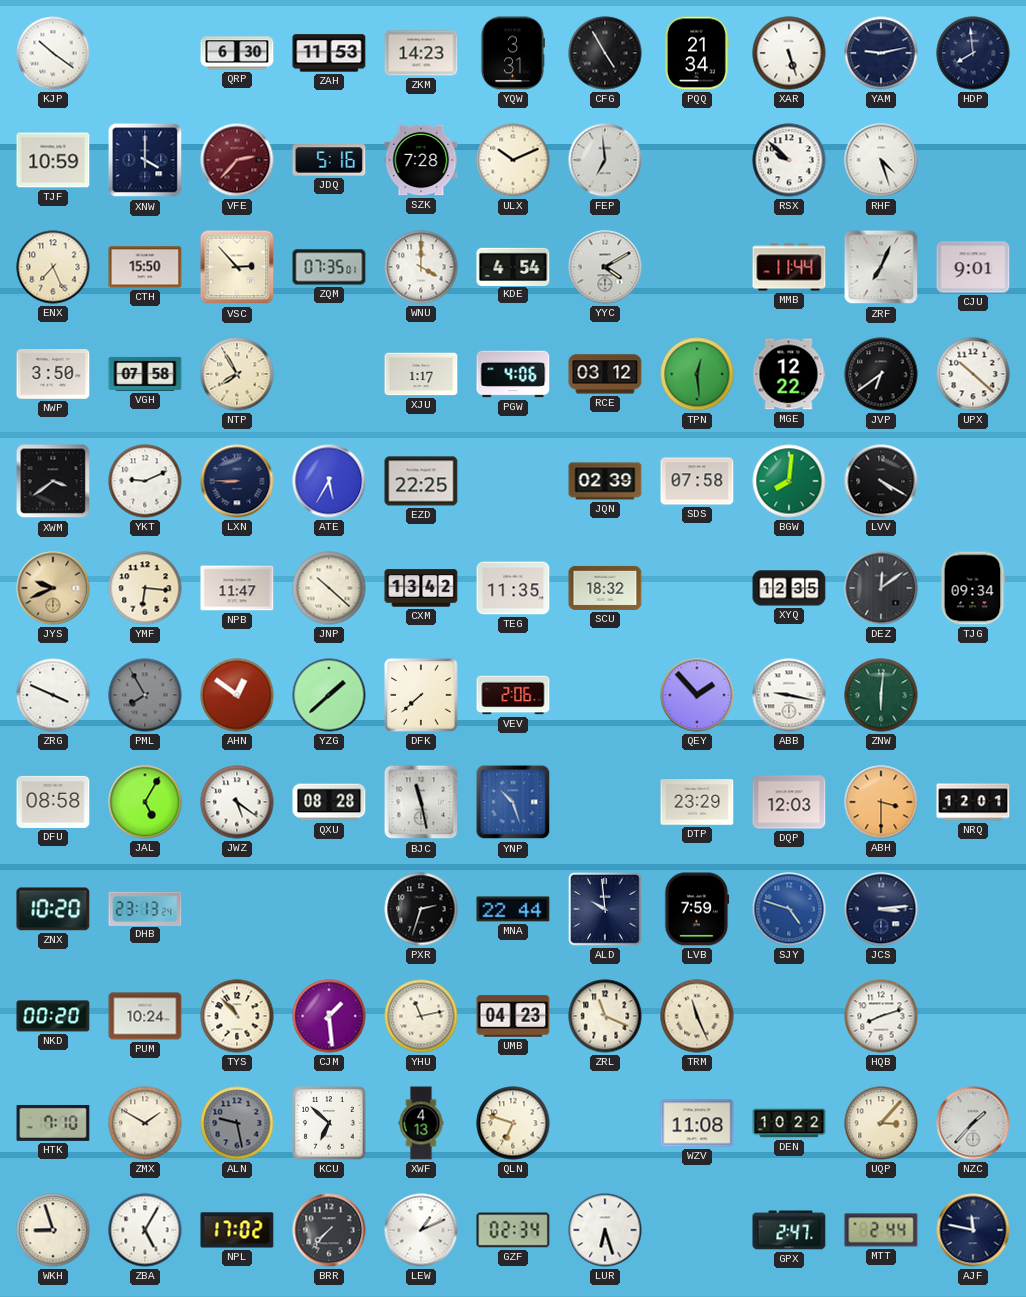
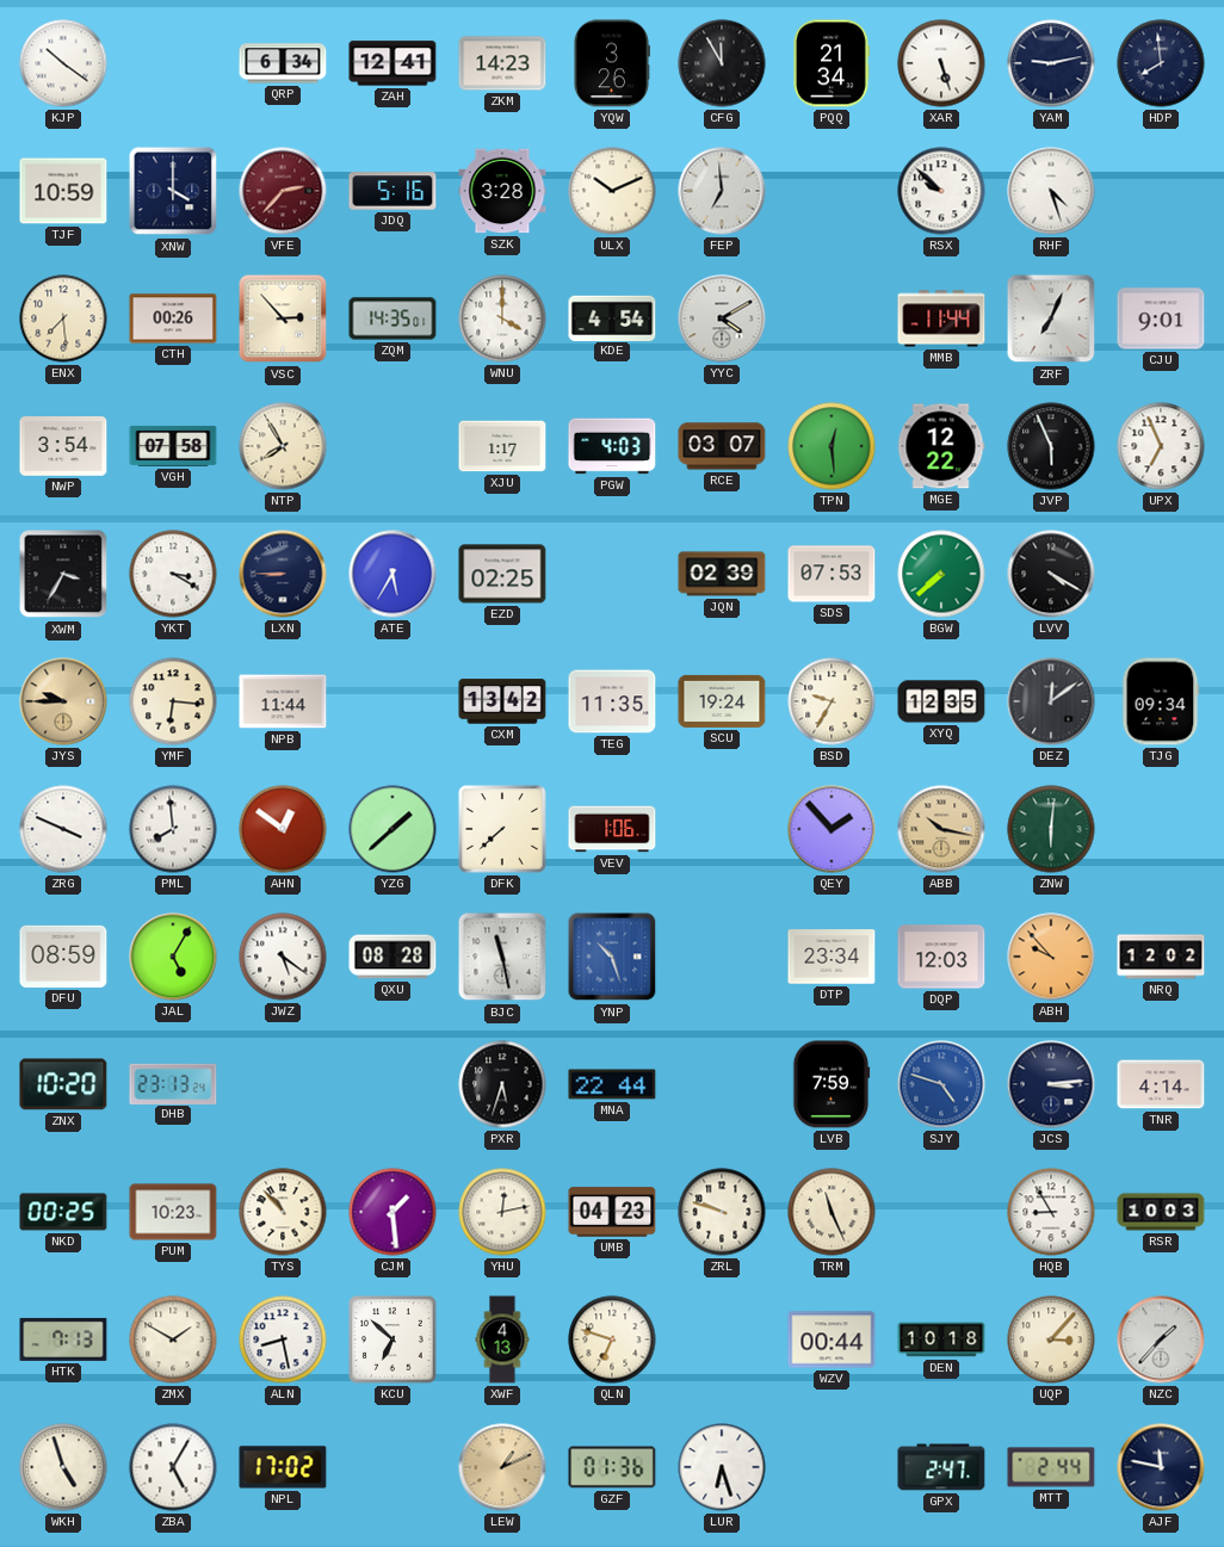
QRP: 6:30 -> 6:34 (283, 63)
ZAH: 11:53 -> 12:41 (392, 63)
YQW: 3:31 -> 3:26 (611, 63)
CFG: 4:55 -> 11:55 (722, 63)
SZK: 7:28 -> 3:28 (502, 191)
ENX: 7:26 -> 7:29 (63, 318)
CTH: 15:50 -> 00:26 (173, 318)
ZQM: 07:35 -> 14:35 (392, 318)
NWP: 3:50 -> 3:54 (63, 446)
PGW: 4:06 -> 4:03 (612, 446)
RCE: 03:12 -> 03:07 (722, 446)
JVP: 6:39 -> 5:56 (1051, 446)
UPX: 10:22 -> 6:56 (1161, 446)
XWM: 3:39 -> 3:35 (63, 574)
YKT: 9:11 -> 3:20 (173, 574)
EZD: 22:25 -> 02:25 (502, 574)
SDS: 07:58 -> 07:53 (832, 574)
BGW: 8:01 -> 7:38 (941, 574)
JYS: 9:41 -> 9:45 (63, 701)
NPB: 11:47 -> 11:44 (283, 701)
JNP: 10:22 -> none (329, 588)
SCU: 18:32 -> 19:24 (722, 701)
BSD: none -> 9:35 (832, 701)
PML: 7:55 -> 7:59 (173, 829)
PML dial: grey -> white (173, 829)
VEV: 2:06 -> 1:06 (612, 829)
ABB: 9:17 -> 10:17 (941, 829)
ABB dial: white -> champagne (941, 829)
DFU: 08:58 -> 08:59 (63, 957)
DTP: 23:29 -> 23:34 (832, 957)
ABH: 3:30 -> 9:53 (1051, 957)
NRQ: 12:01 -> 12:02 (1161, 957)
PXR: 2:33 -> 5:33 (502, 1084)
ALD: 9:59 -> none (605, 909)
TNR: none -> 4:14 (1161, 1084)
NKD: 00:20 -> 00:25 (63, 1212)
PUM: 10:24 -> 10:23 (173, 1212)
YHU: 11:13 -> 12:13 (502, 1212)
ZRL: 11:19 -> 9:48 (722, 1212)
HQB: 8:12 -> 8:55 (1051, 1212)
RSR: none -> 10:03 (1161, 1212)
HTK: 7:10 -> 7:13 (63, 1339)
ALN: 9:28 -> 8:28 (283, 1339)
ALN dial: grey -> white (283, 1339)
WZV: 11:08 -> 00:44 (832, 1339)
DEN: 10:22 -> 10:18 (941, 1339)
WKH: 8:57 -> 4:57 (63, 1467)
BRR: 7:37 -> none (329, 1230)
LEW dial: white -> champagne (502, 1467)
GZF: 02:34 -> 01:36 (612, 1467)
